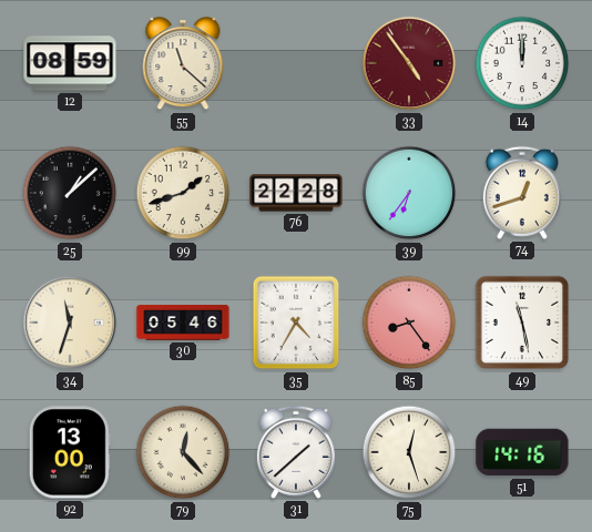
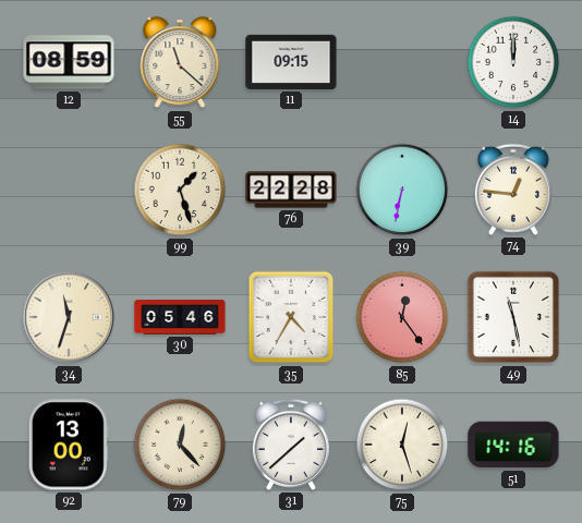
11: none -> 09:15 (291, 62)
33: 4:54 -> none (409, 63)
25: 1:08 -> none (70, 193)
99: 1:42 -> 1:27 (180, 190)
39: 6:36 -> 6:32 (402, 190)
74: 12:42 -> 12:46 (513, 190)
85: 8:24 -> 12:24 (402, 317)
